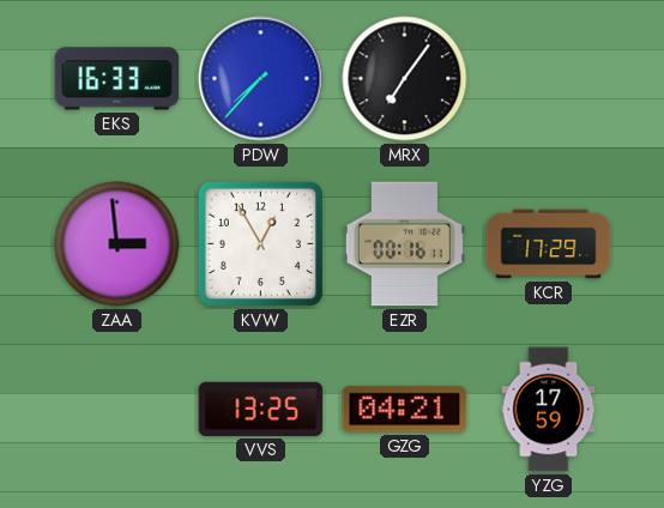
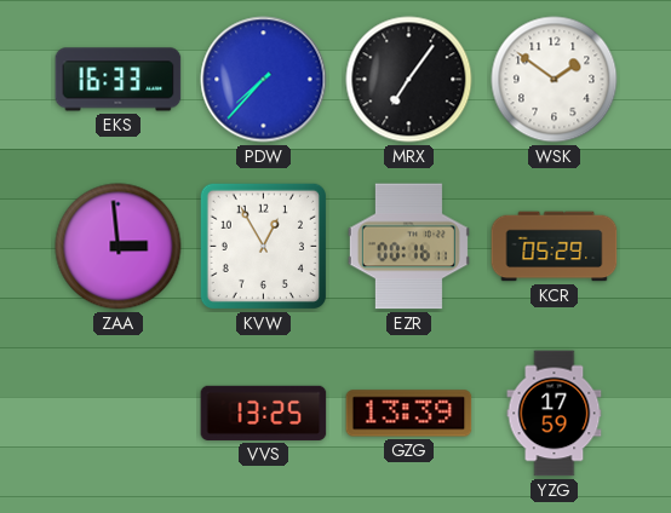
WSK: none -> 1:51 (555, 80)
KCR: 17:29 -> 05:29 (555, 247)
GZG: 04:21 -> 13:39 (409, 414)
